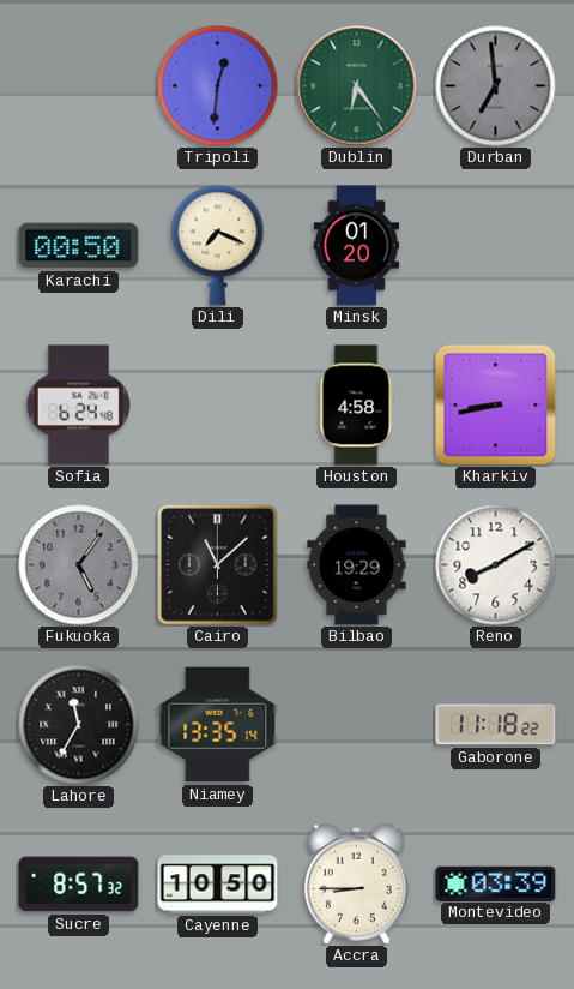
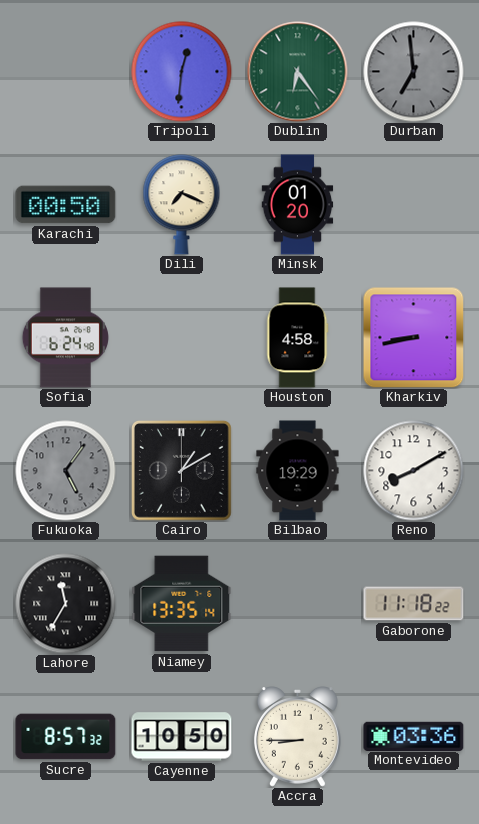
Cairo: 11:08 -> 1:10 (181, 470)
Montevideo: 03:39 -> 03:36 (414, 736)
